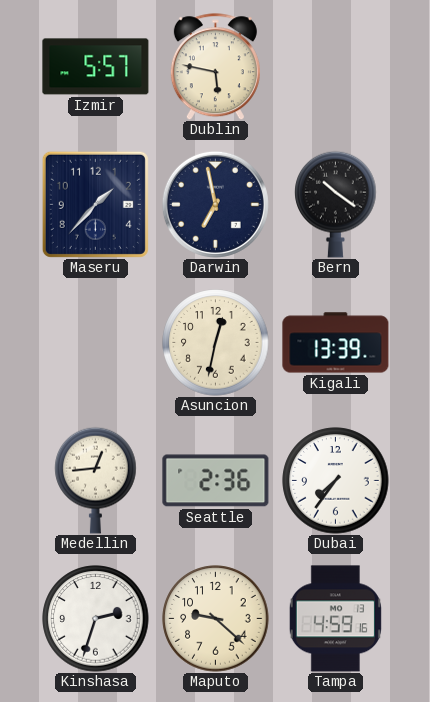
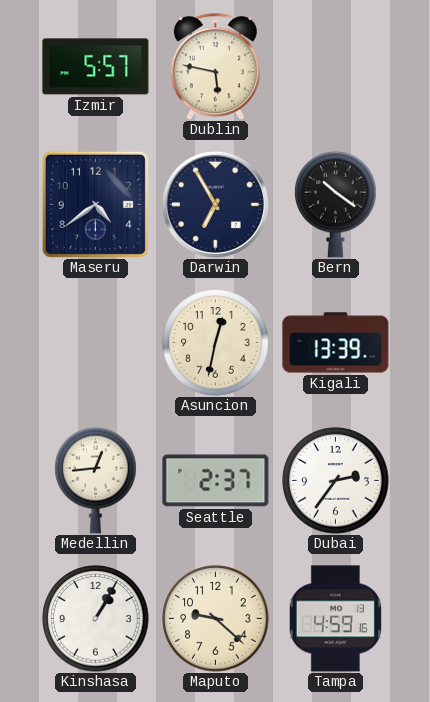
Maseru: 1:37 -> 4:39 (95, 204)
Darwin: 6:58 -> 6:55 (215, 204)
Seattle: 2:36 -> 2:37 (216, 481)
Dubai: 7:36 -> 2:36 (336, 481)
Kinshasa: 2:33 -> 1:05 (96, 619)
